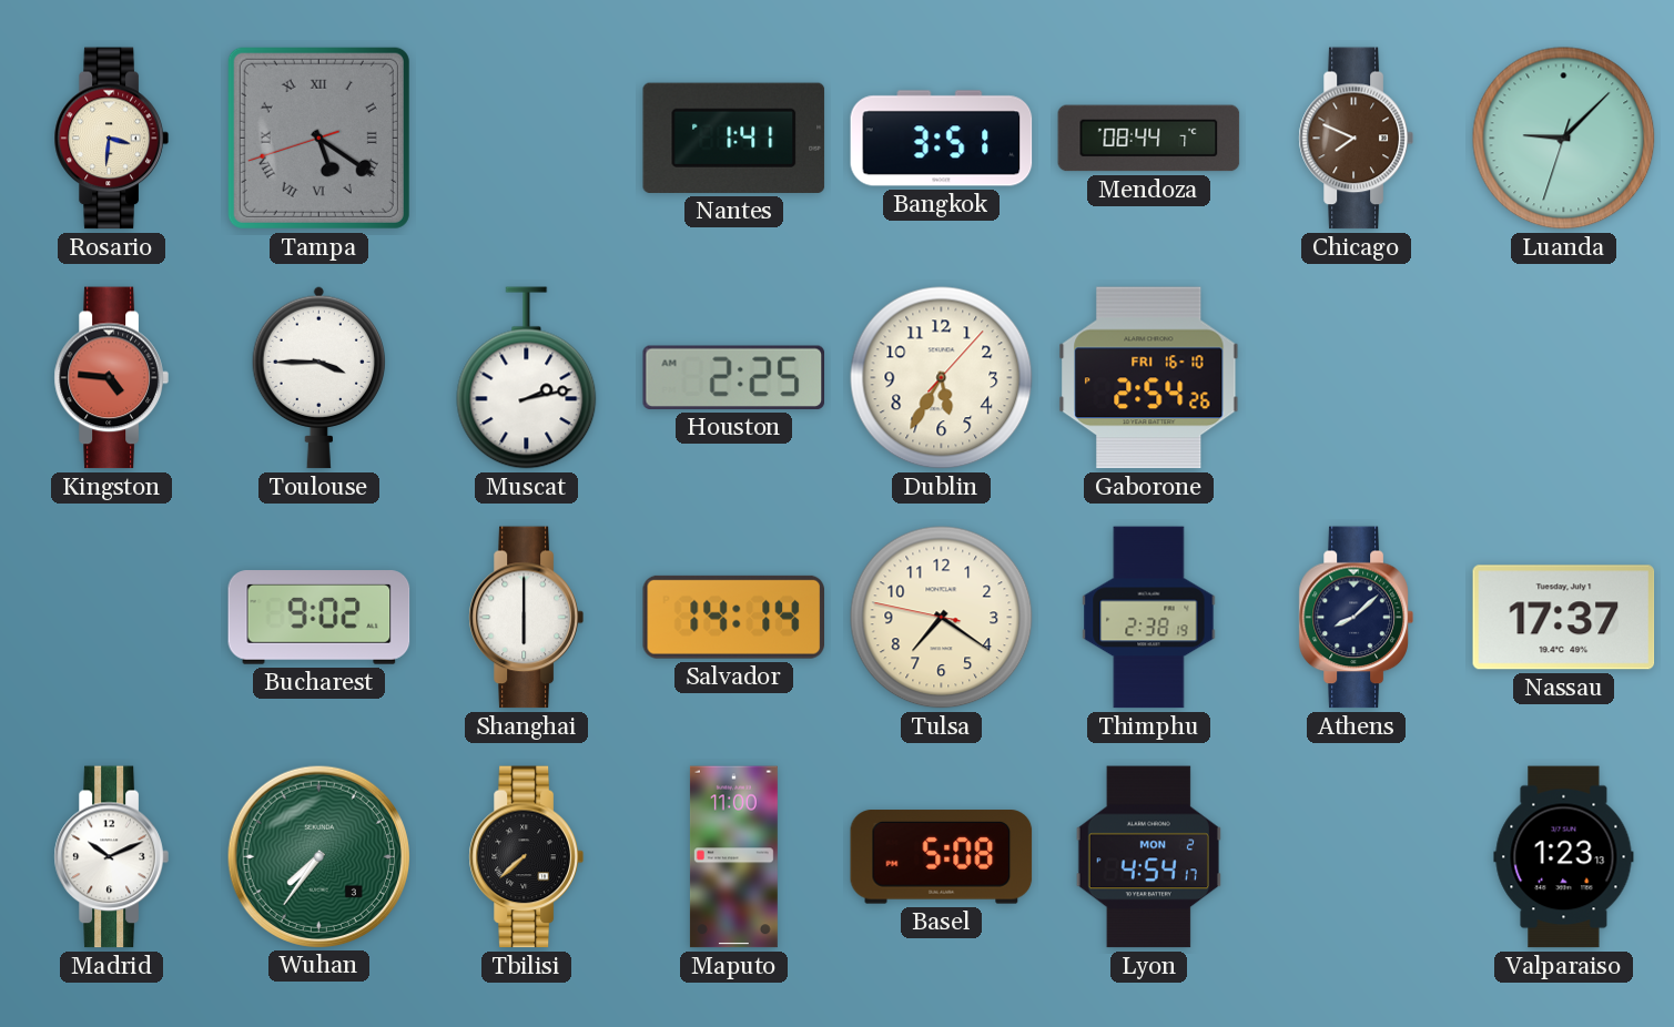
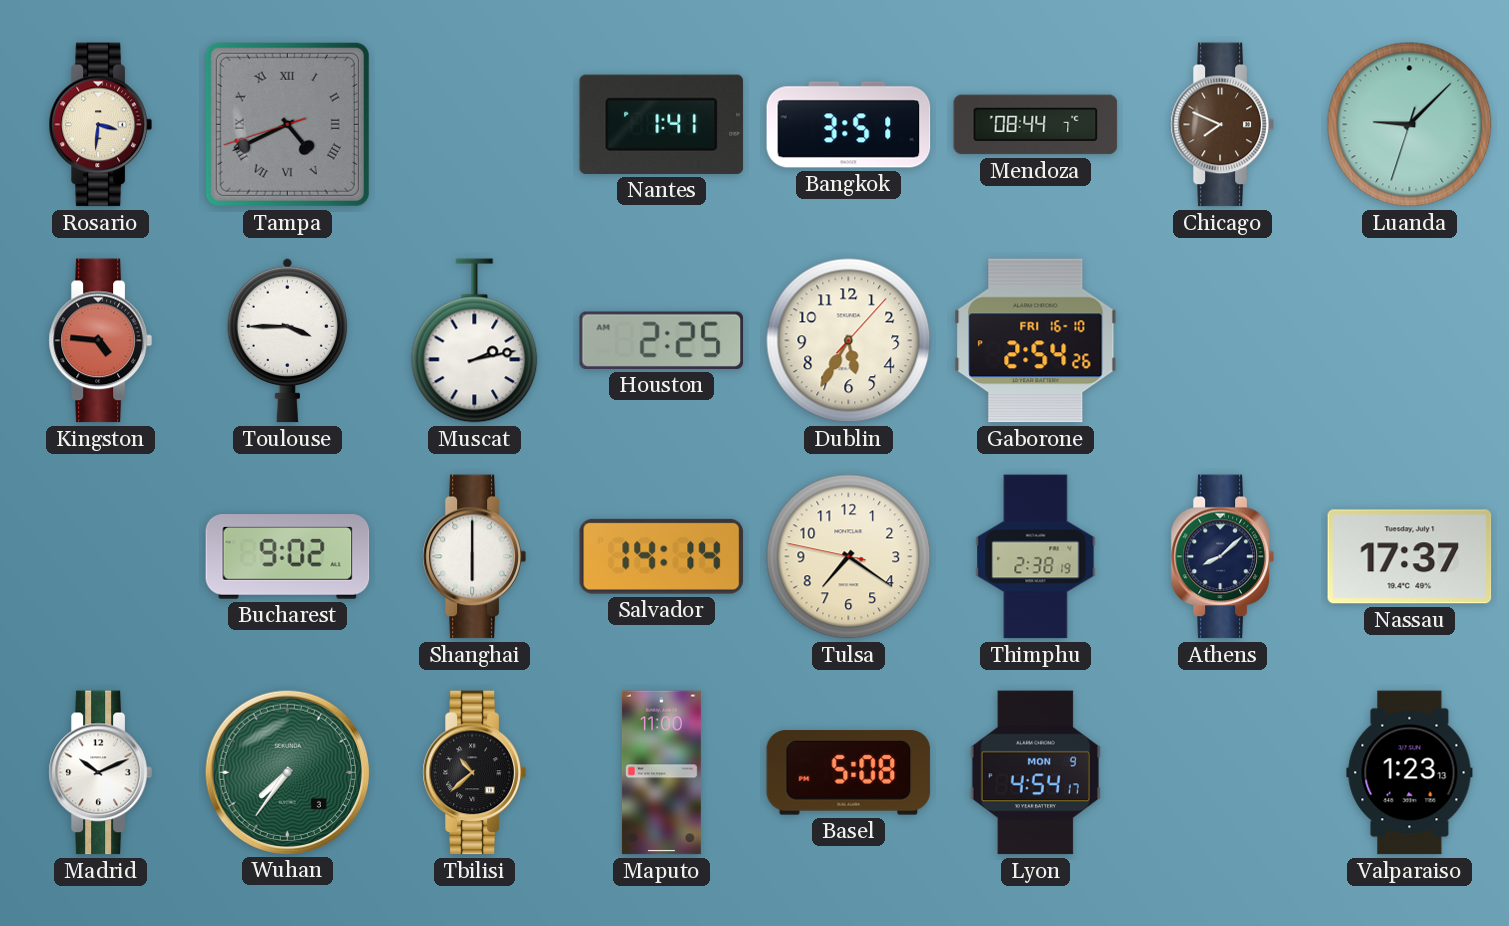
Tampa: 5:20 -> 4:40 (287, 124)
Tbilisi: 7:38 -> 10:38 (474, 773)
Lyon date: MON 2 -> MON 9 (1035, 773)
